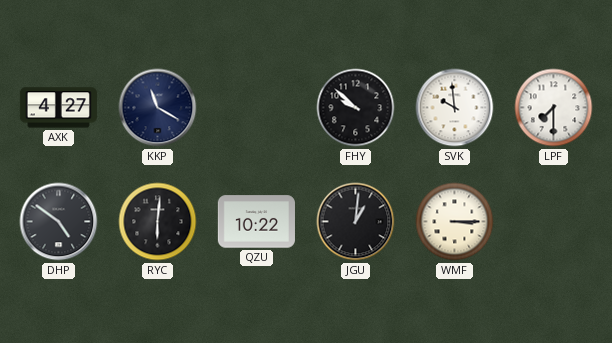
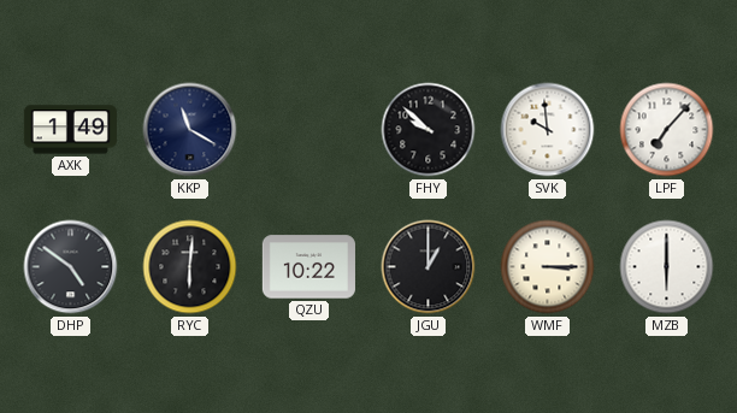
AXK: 4:27 -> 1:49 (70, 130)
LPF: 7:30 -> 7:07 (667, 130)
JGU: 1:01 -> 1:00 (429, 267)
MZB: none -> 6:00 (667, 267)
